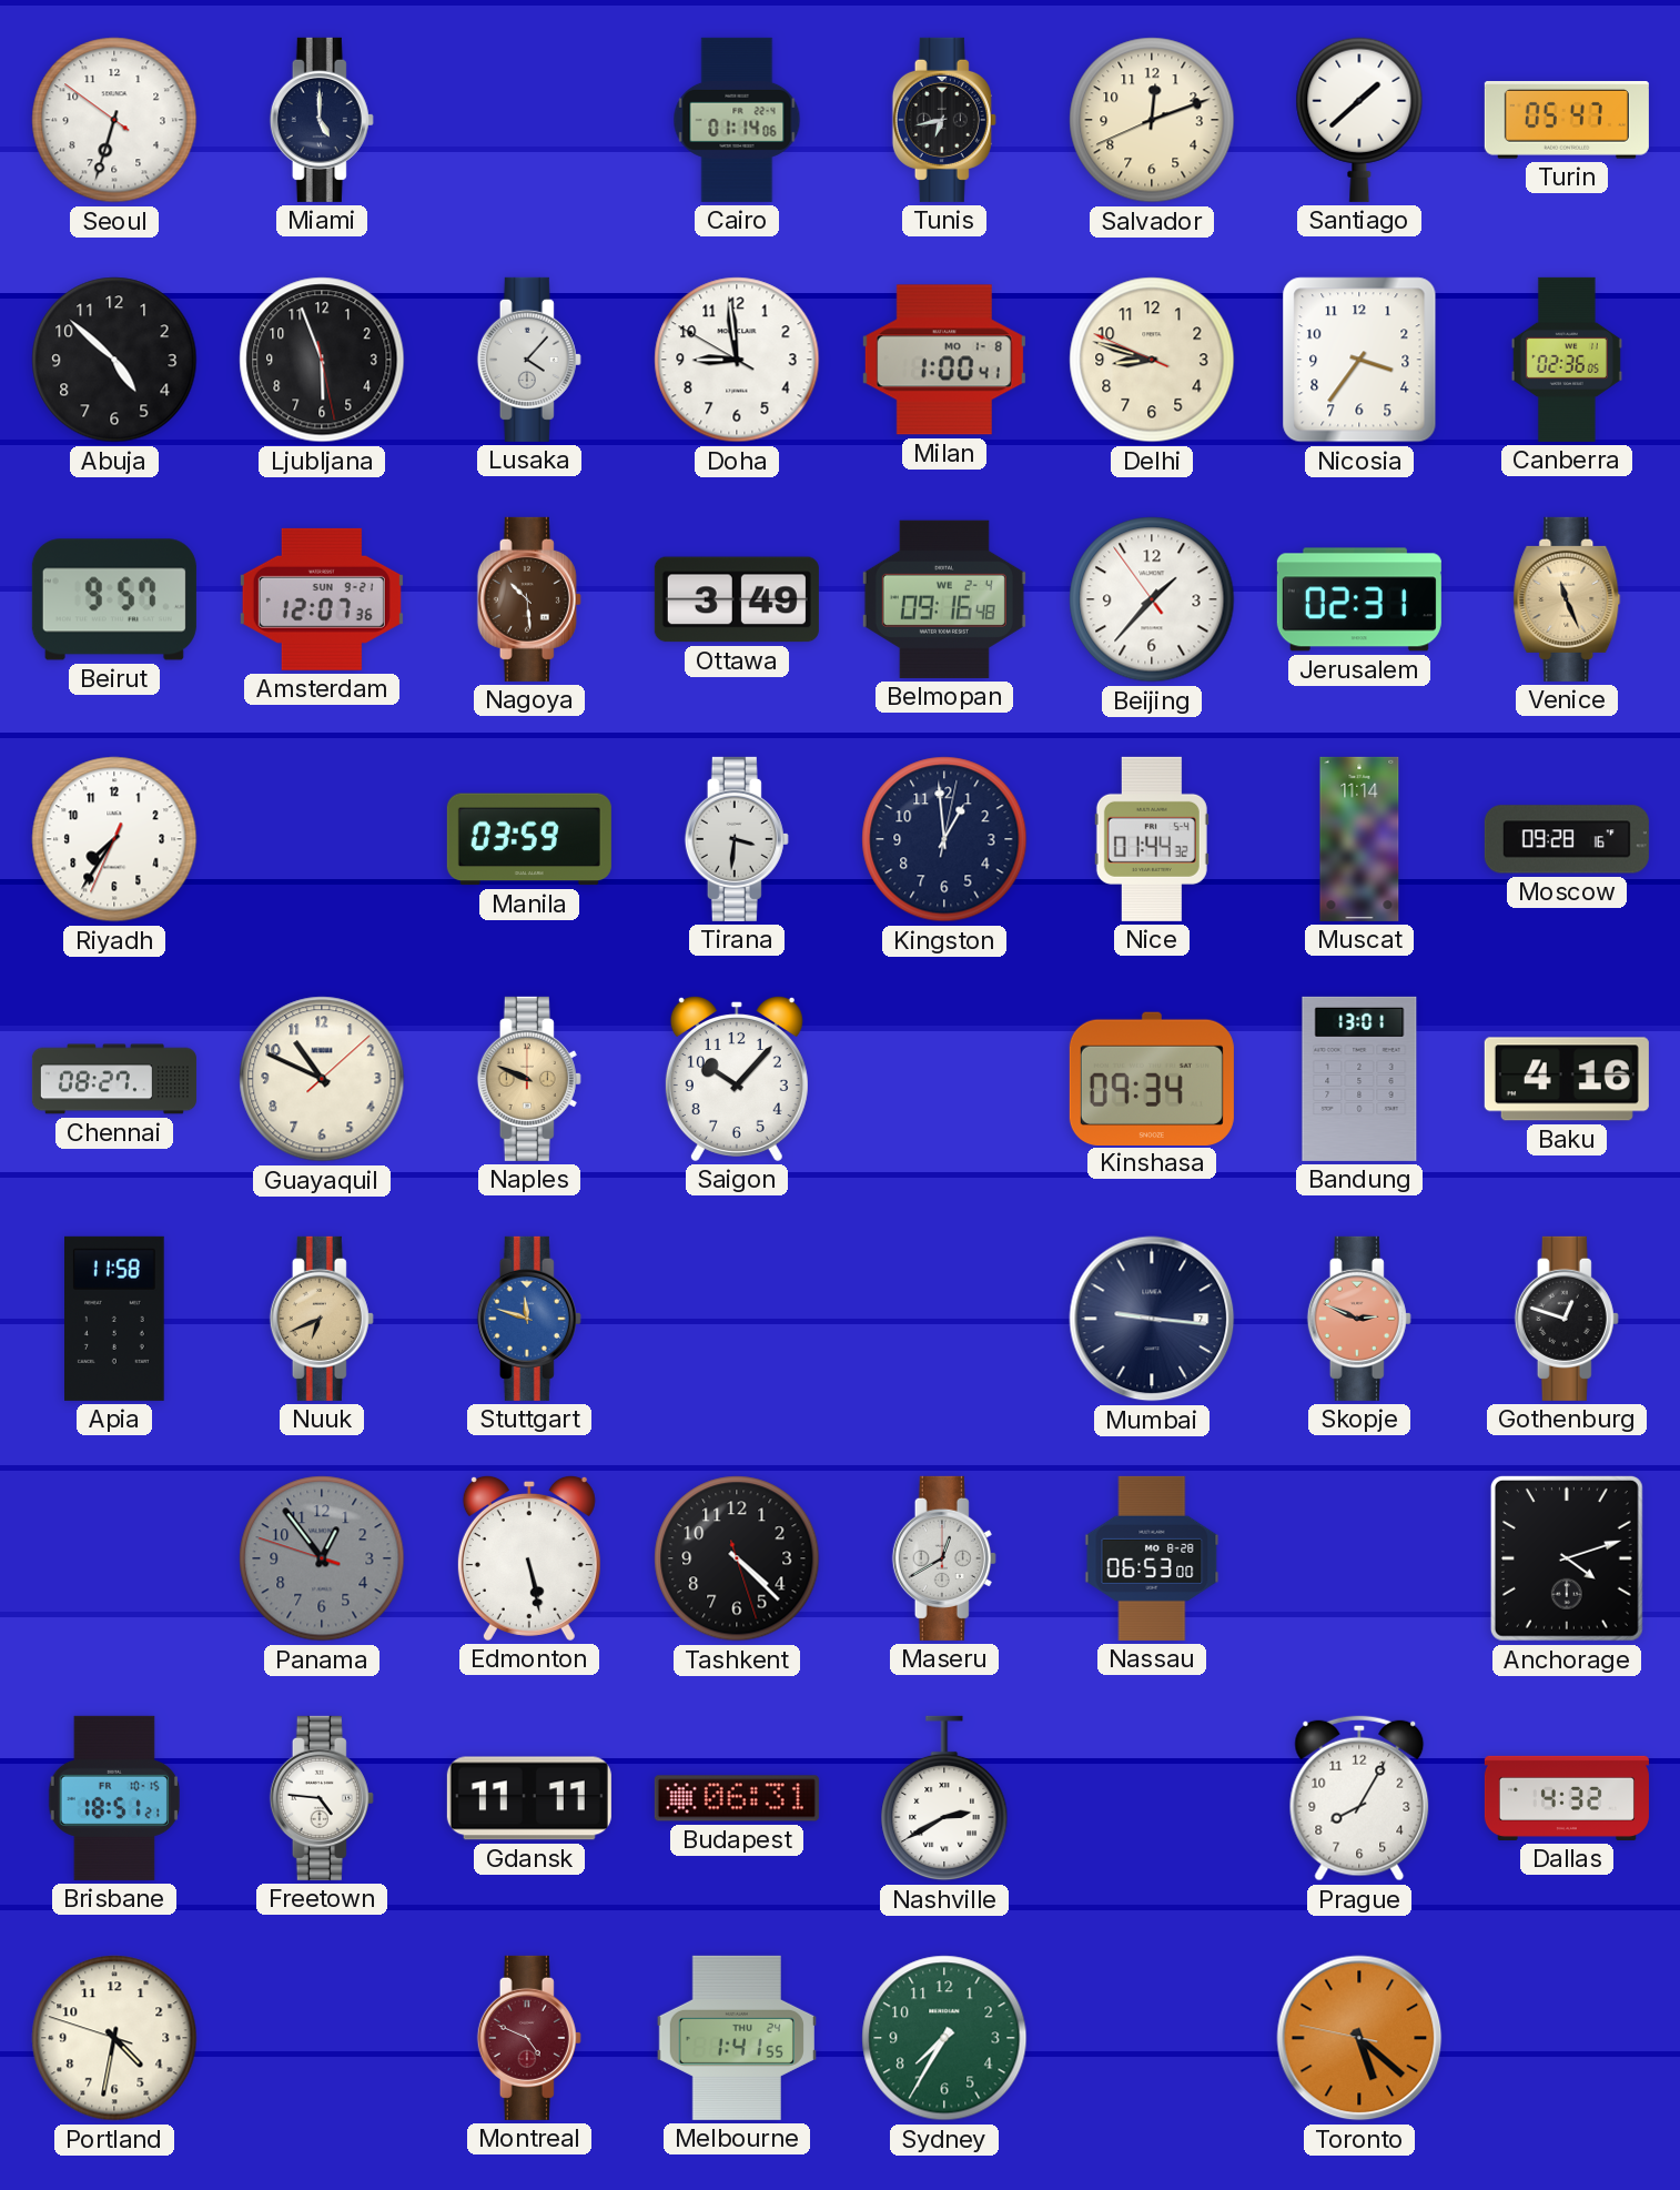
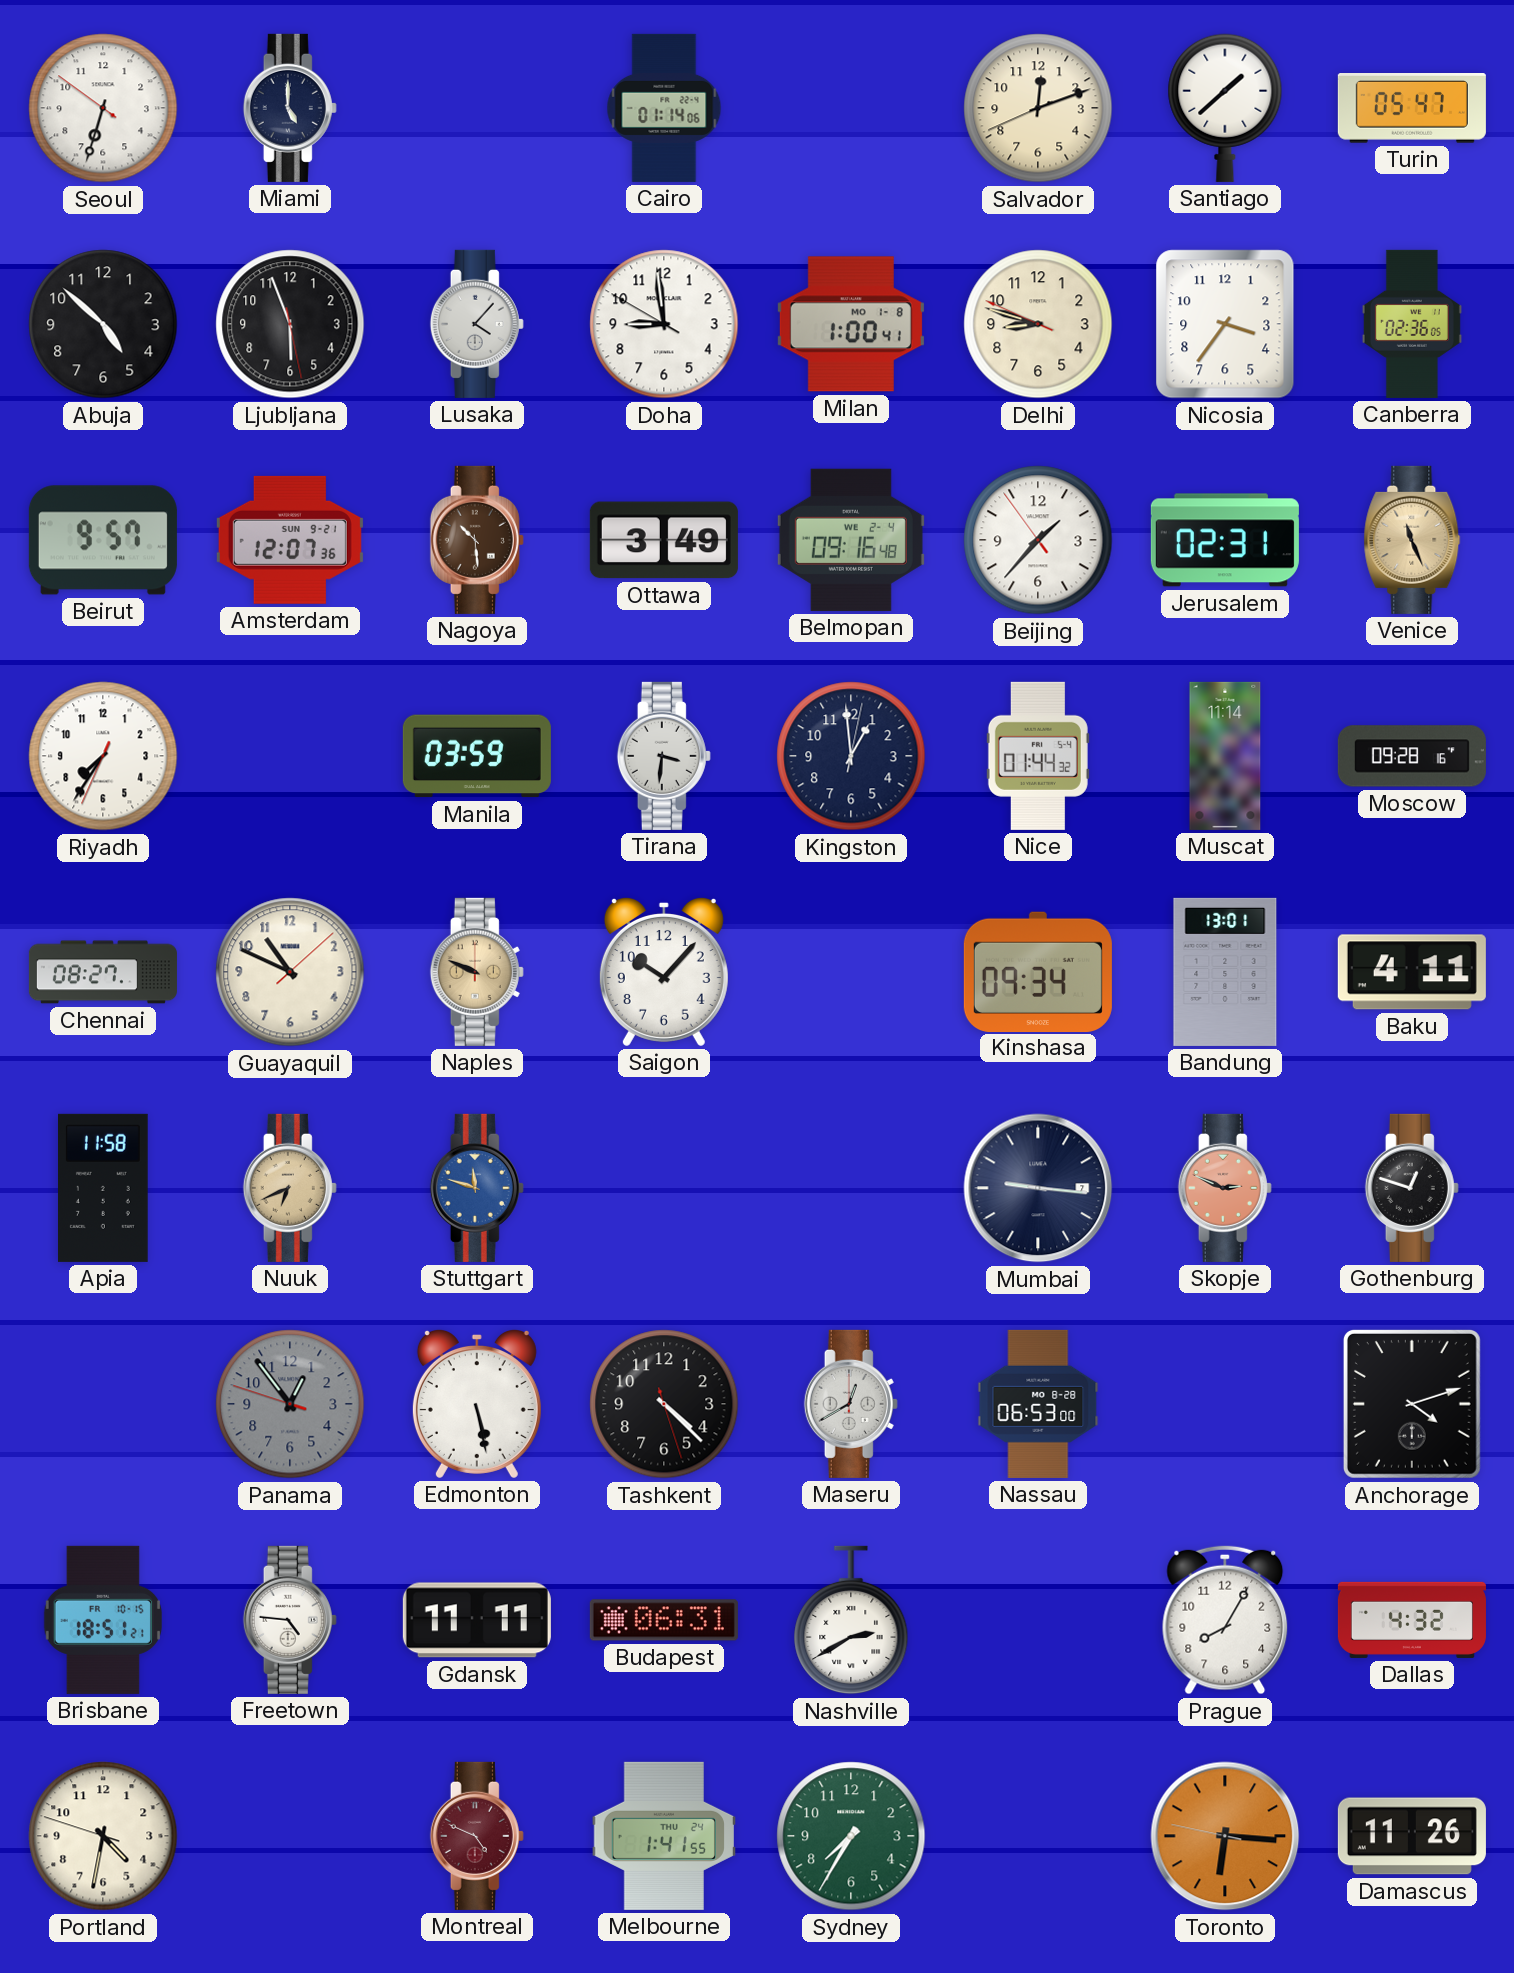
Tunis: 6:43 -> none (944, 120)
Baku: 4:16 -> 4:11 (1412, 972)
Toronto: 5:21 -> 6:15 (1225, 1836)
Damascus: none -> 11:26 (1412, 1836)
